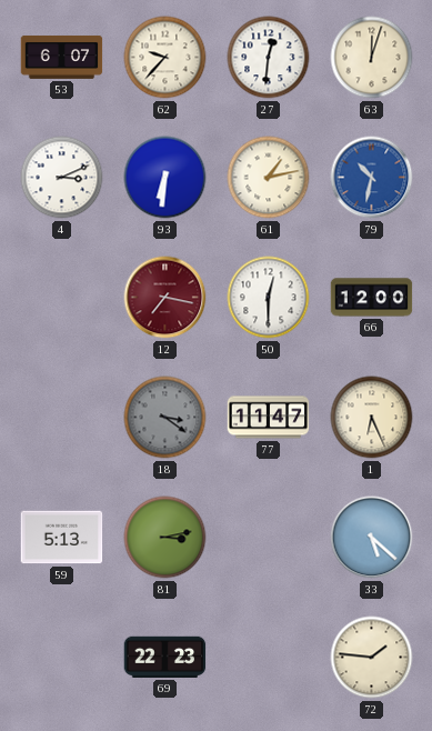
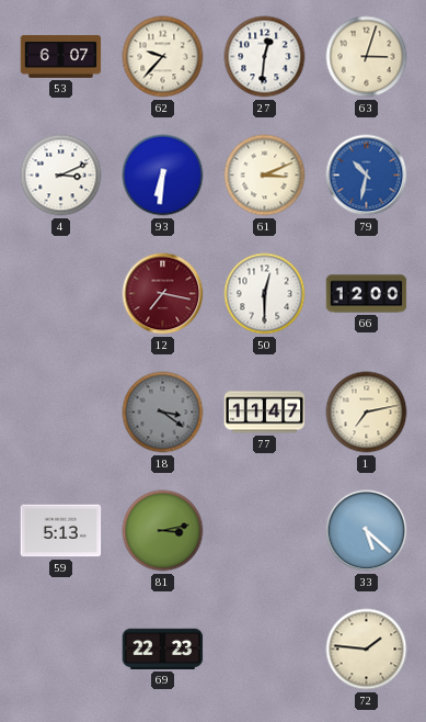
63: 12:03 -> 3:03 (367, 57)
61: 1:13 -> 3:11 (265, 176)
1: 6:26 -> 7:13 (367, 413)
